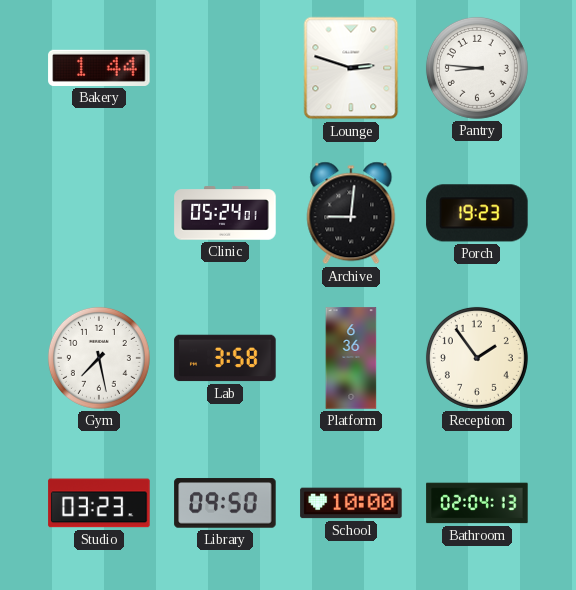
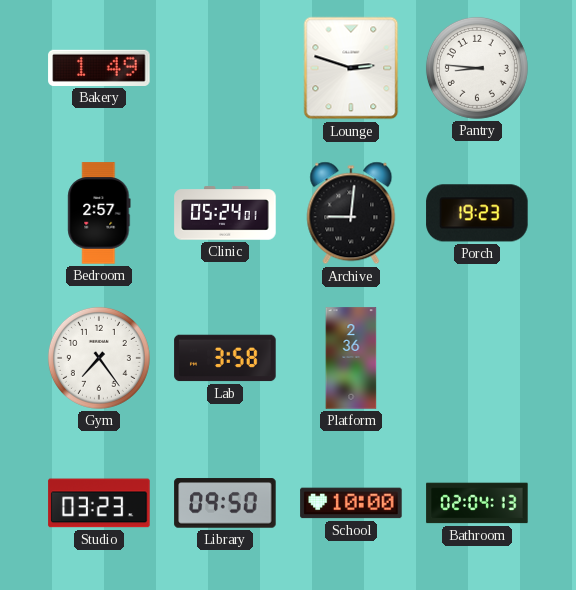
Bakery: 1:44 -> 1:49 (99, 68)
Bedroom: none -> 2:57 (99, 213)
Gym: 7:28 -> 7:24 (99, 358)
Platform: 6:36 -> 2:36 (351, 358)
Reception: 1:54 -> none (477, 358)
